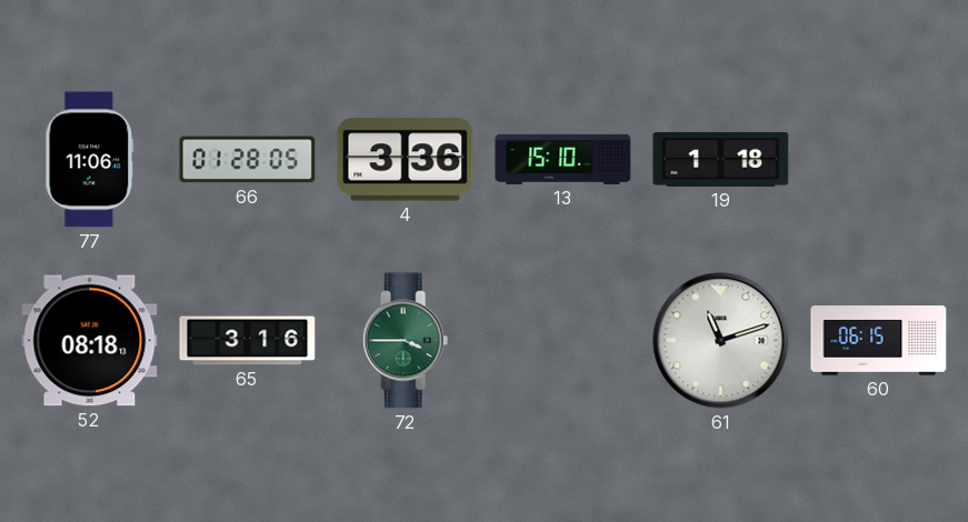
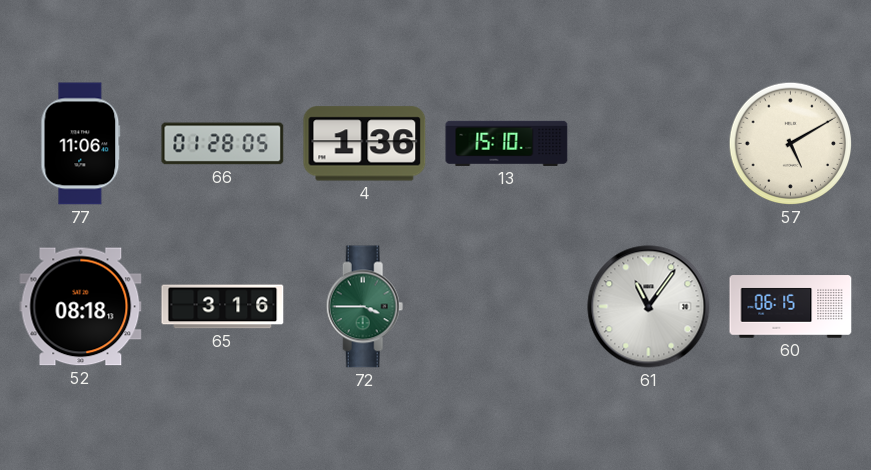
4: 3:36 -> 1:36 (365, 144)
19: 1:18 -> none (721, 160)
57: none -> 5:10 (791, 144)
61: 11:12 -> 11:06 (649, 307)
